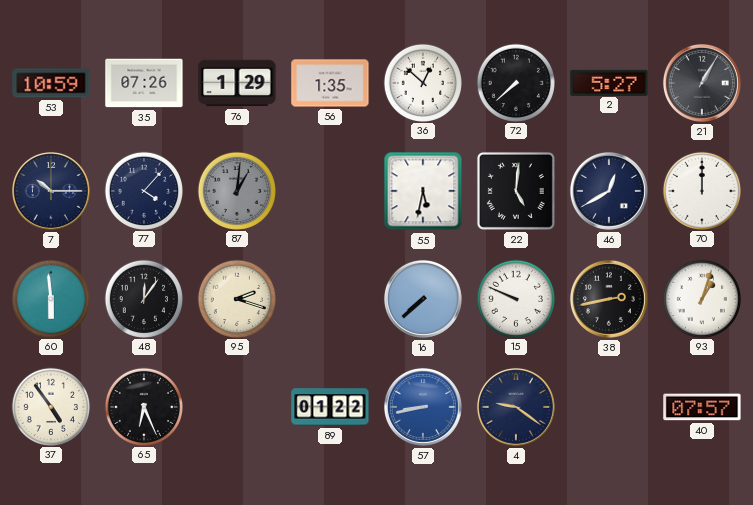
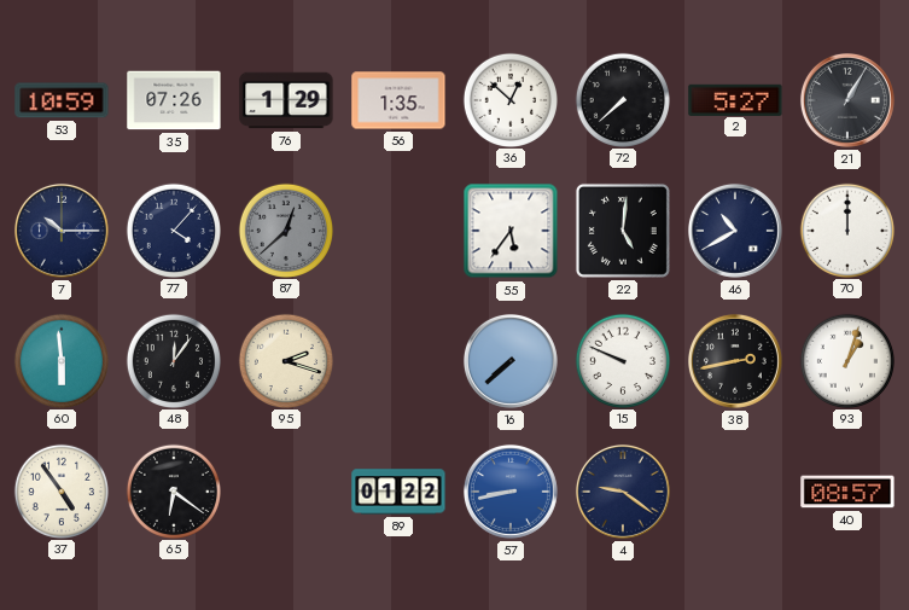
87: 1:01 -> 12:38 (285, 230)
55: 5:32 -> 5:36 (511, 231)
46: 12:40 -> 10:40 (735, 231)
65: 6:26 -> 6:21 (173, 490)
40: 07:57 -> 08:57 (847, 492)
